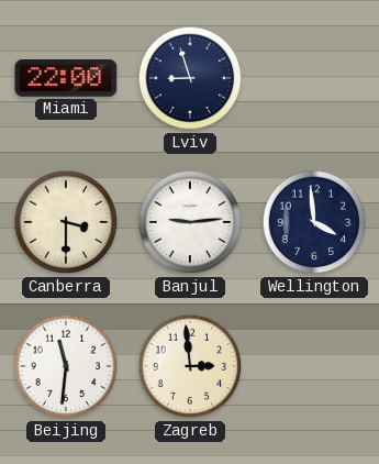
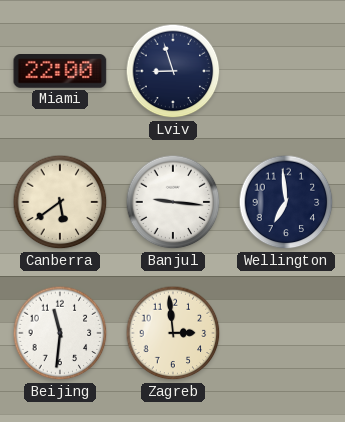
Canberra: 3:30 -> 5:39 (60, 202)
Banjul: 9:14 -> 9:16 (173, 202)
Wellington: 3:59 -> 6:59 (286, 202)
